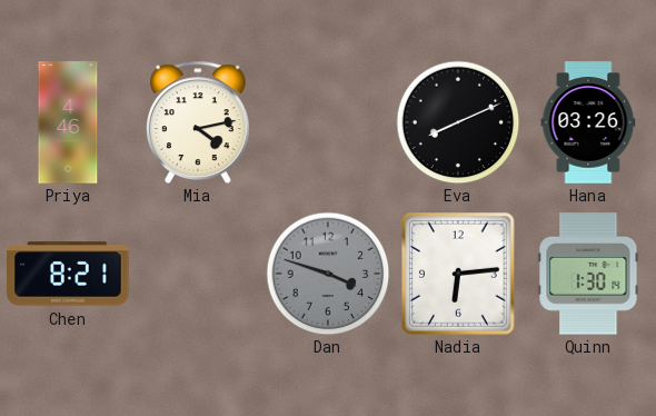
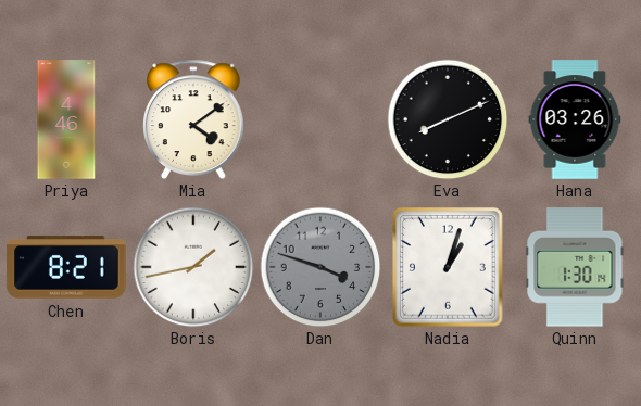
Mia: 4:13 -> 4:09 (194, 119)
Boris: none -> 1:43 (193, 267)
Nadia: 6:14 -> 1:03 (448, 267)
